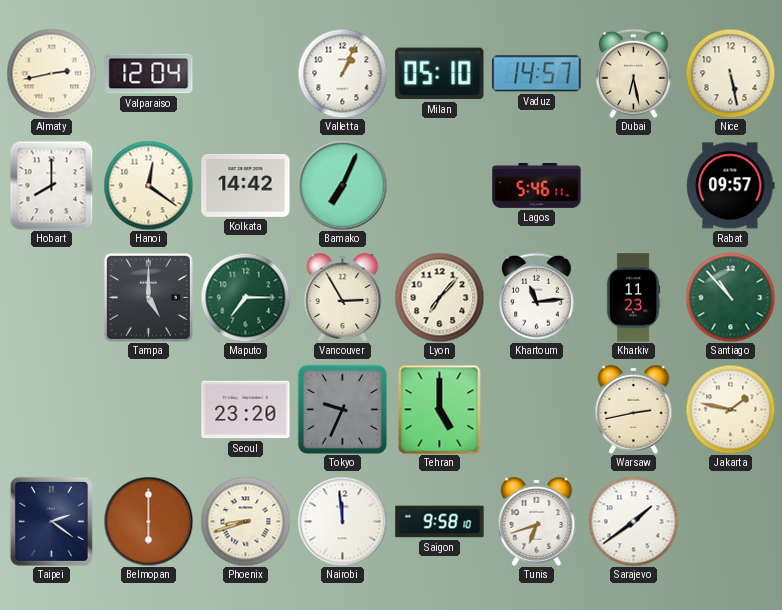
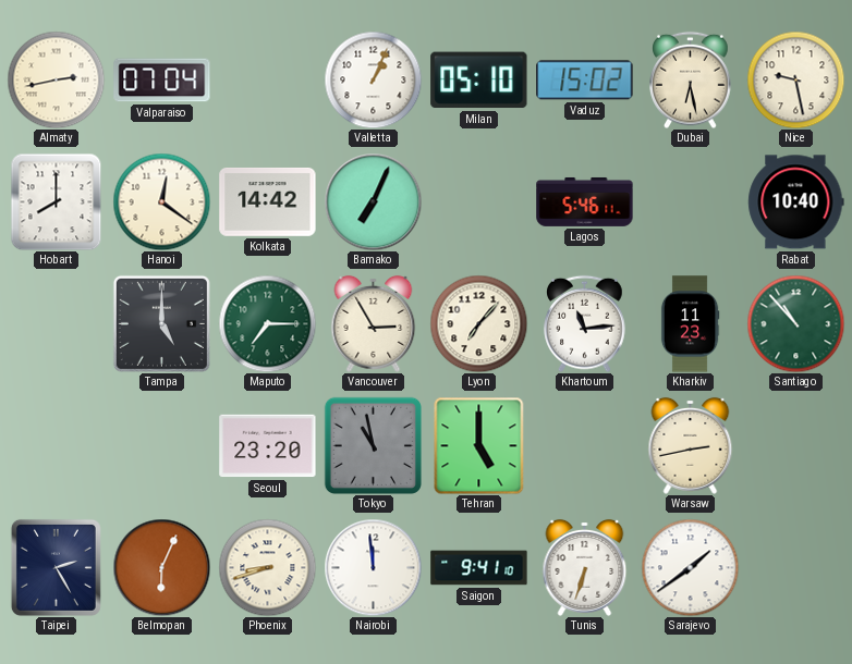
Valparaiso: 12:04 -> 07:04 (162, 81)
Vaduz: 14:57 -> 15:02 (585, 81)
Nice: 5:28 -> 9:28 (795, 79)
Rabat: 09:57 -> 10:40 (796, 202)
Tokyo: 9:34 -> 10:58 (373, 445)
Jakarta: 1:47 -> none (730, 409)
Taipei: 2:21 -> 2:25 (56, 567)
Belmopan: 6:00 -> 6:04 (161, 567)
Saigon: 9:58 -> 9:41 (479, 568)
Tunis: 6:42 -> 6:33 (585, 567)
